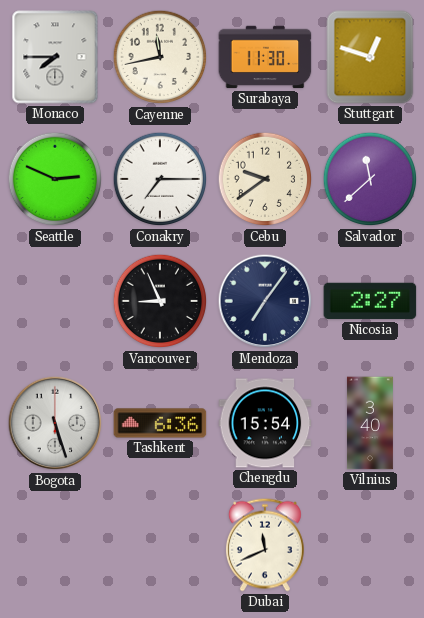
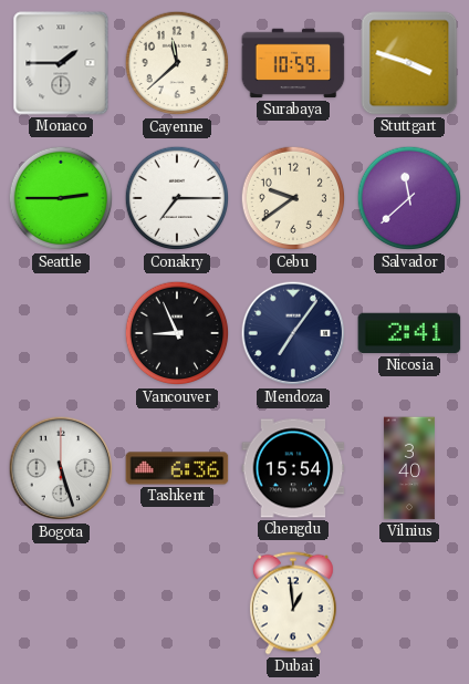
Monaco: 7:45 -> 1:45 (61, 63)
Cayenne: 11:43 -> 11:38 (177, 63)
Surabaya: 11:30 -> 10:59 (293, 63)
Stuttgart: 12:48 -> 3:48 (409, 63)
Seattle: 2:49 -> 2:45 (61, 198)
Nicosia: 2:27 -> 2:41 (409, 333)
Dubai: 11:41 -> 12:59 (293, 603)
